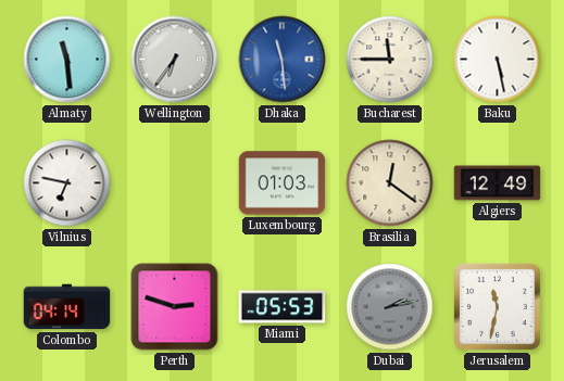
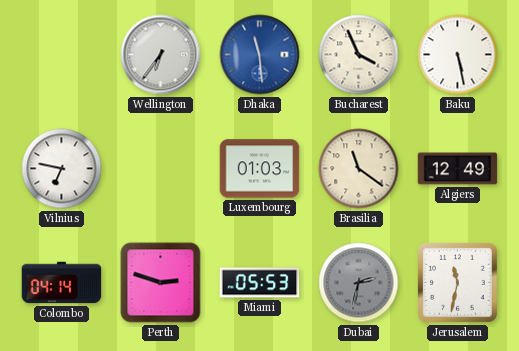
Almaty: 11:29 -> none (67, 60)
Bucharest: 11:45 -> 3:56 (359, 55)
Brasilia: 12:21 -> 11:21 (359, 169)
Dubai: 2:13 -> 2:32 (359, 283)
